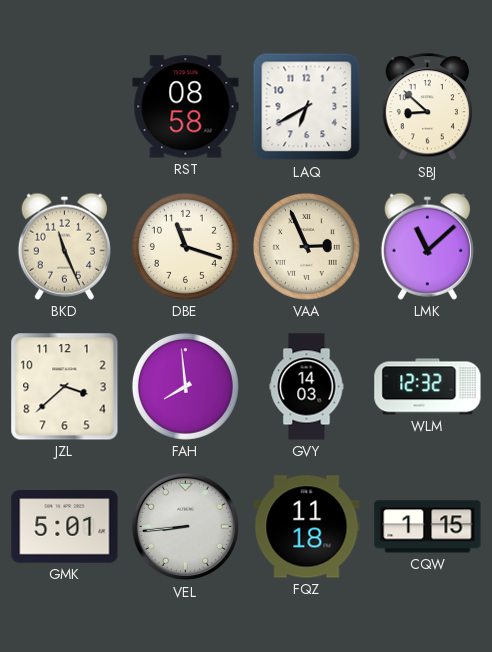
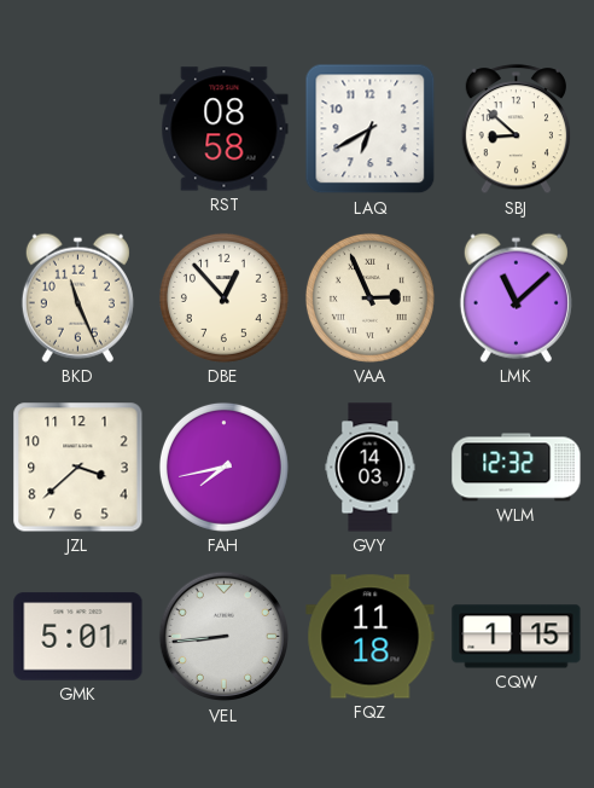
DBE: 11:18 -> 12:53 (223, 297)
FAH: 7:59 -> 7:43 (223, 467)
